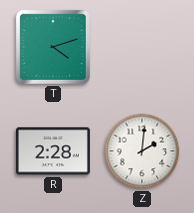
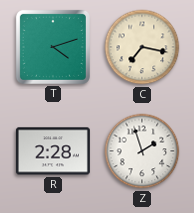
C: none -> 7:17 (142, 47)
Z: 2:01 -> 1:57 (142, 151)
